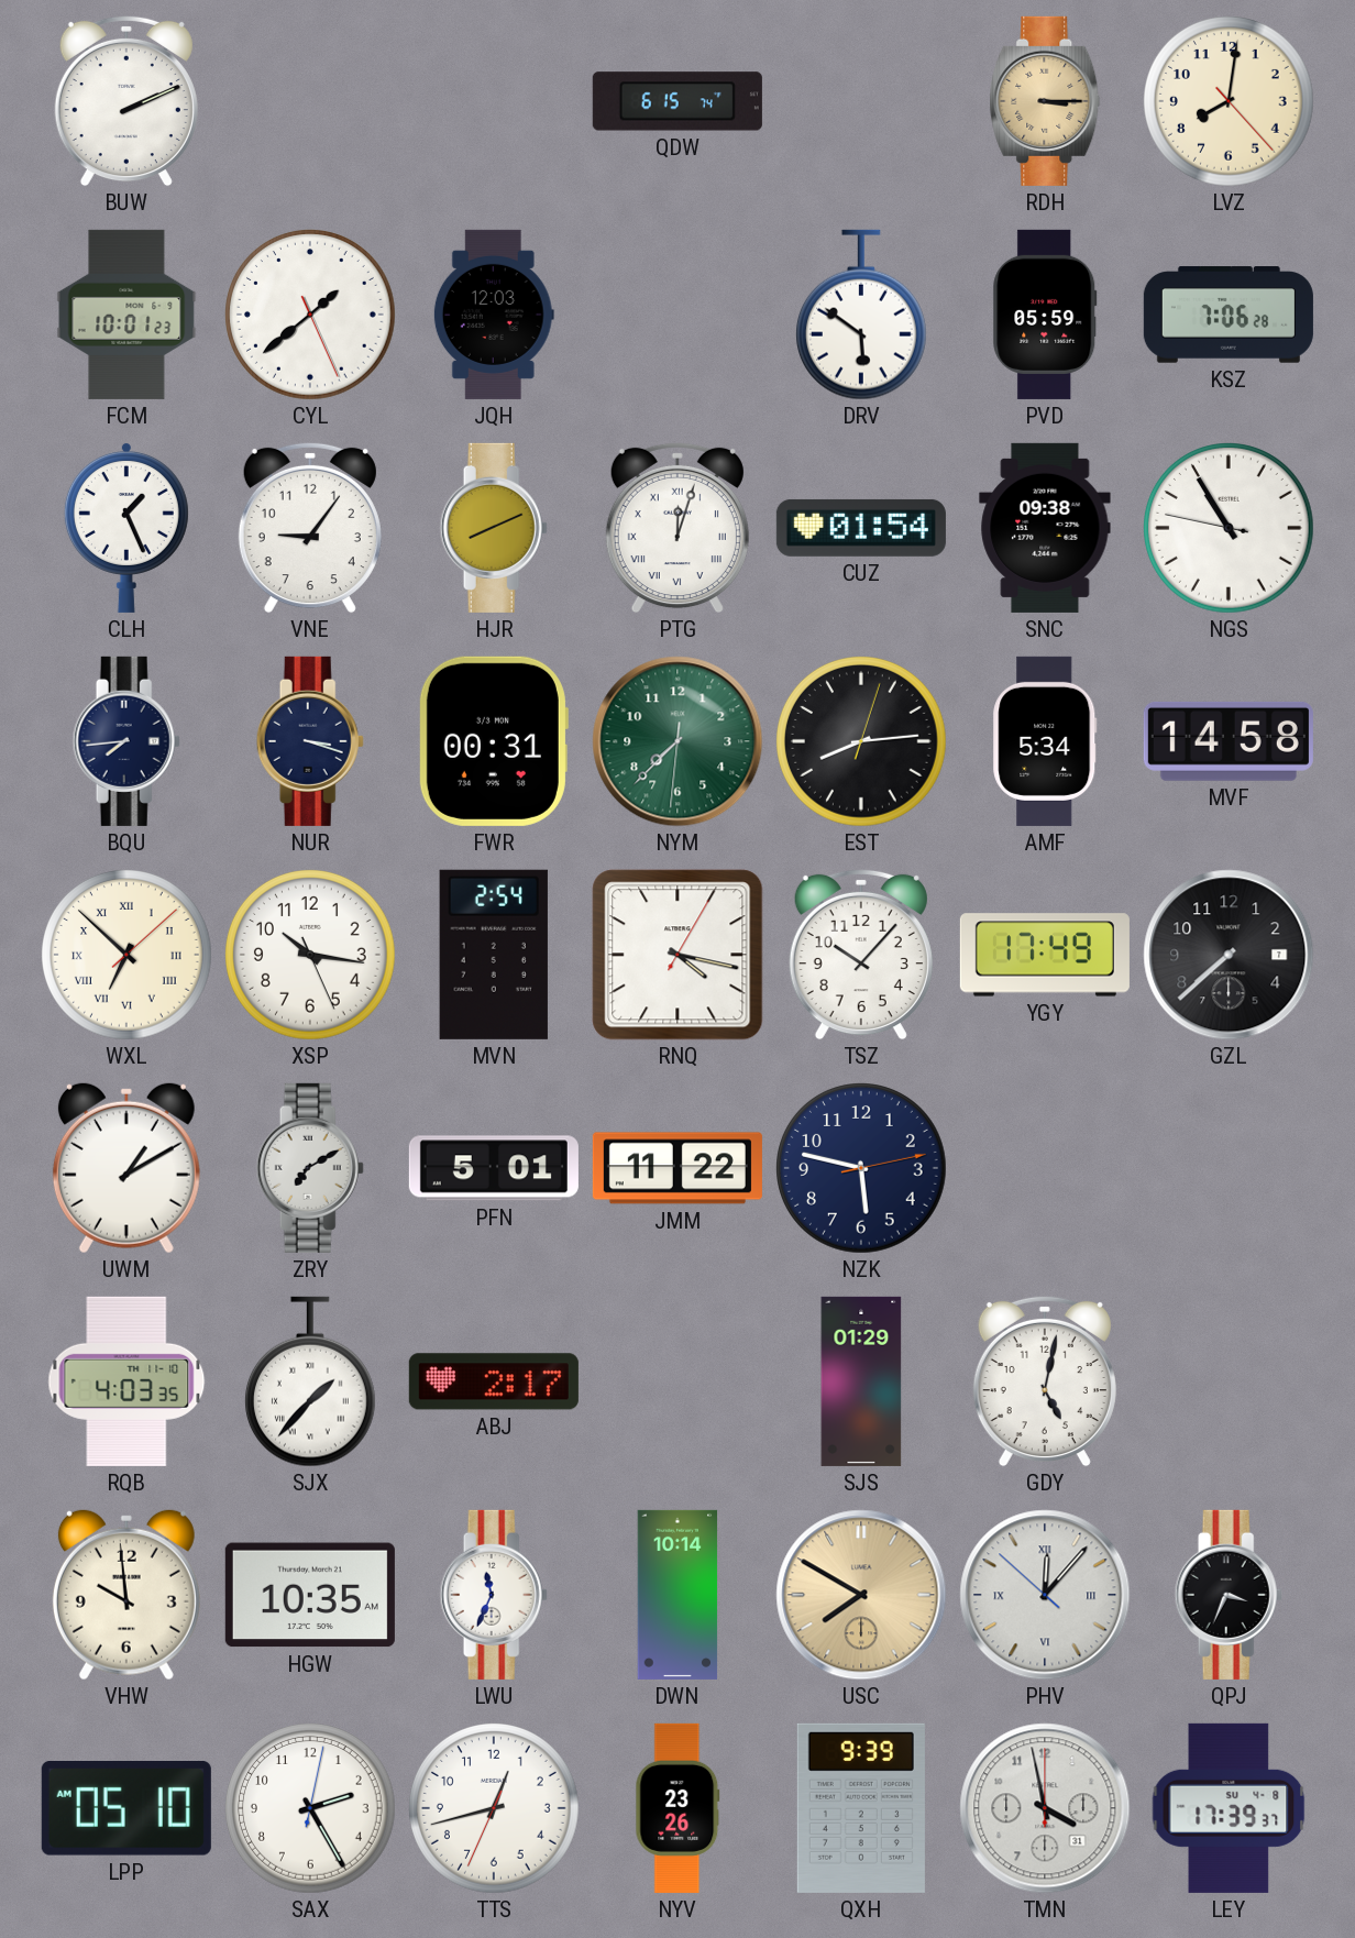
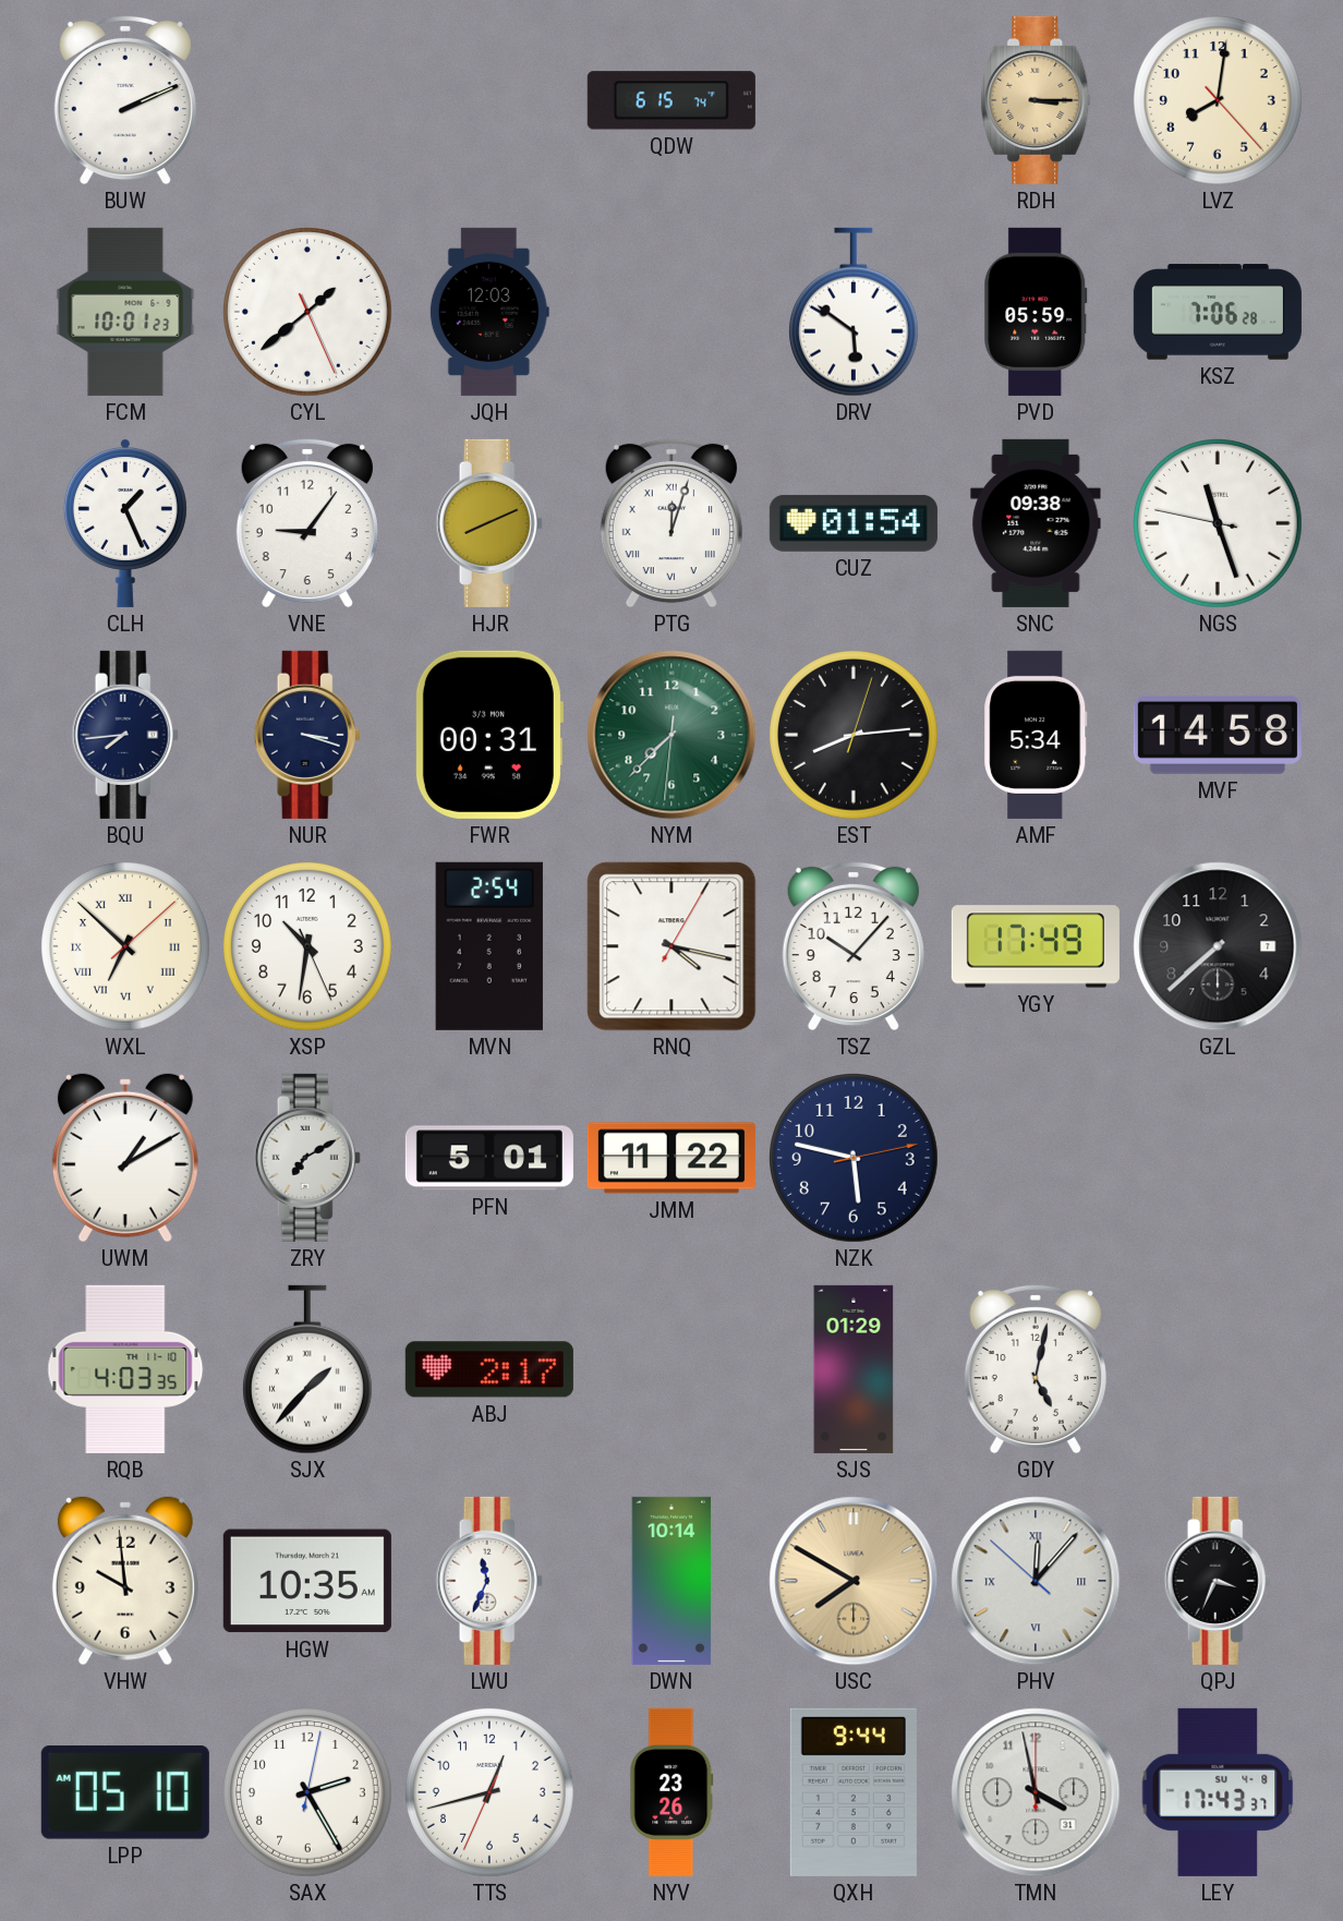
NGS: 10:54 -> 11:26 (1219, 524)
XSP: 10:16 -> 10:31 (308, 947)
QXH: 9:39 -> 9:44 (854, 1792)
LEY: 17:39 -> 17:43 (1218, 1792)
